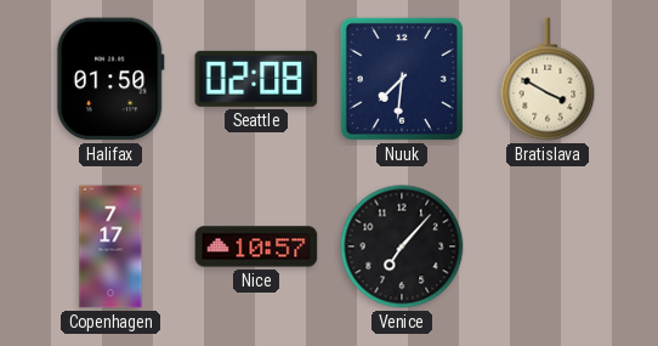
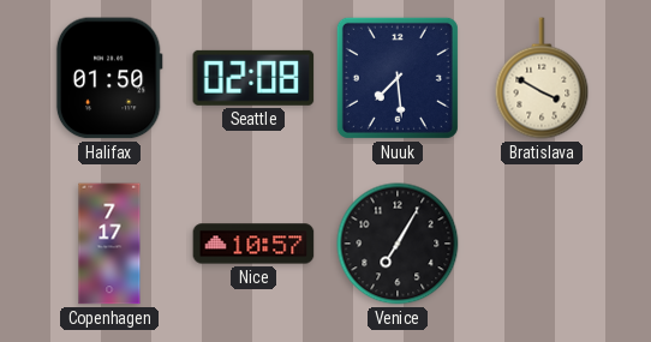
Nuuk: 7:31 -> 7:29 (398, 78)
Venice: 7:07 -> 7:05 (398, 244)
